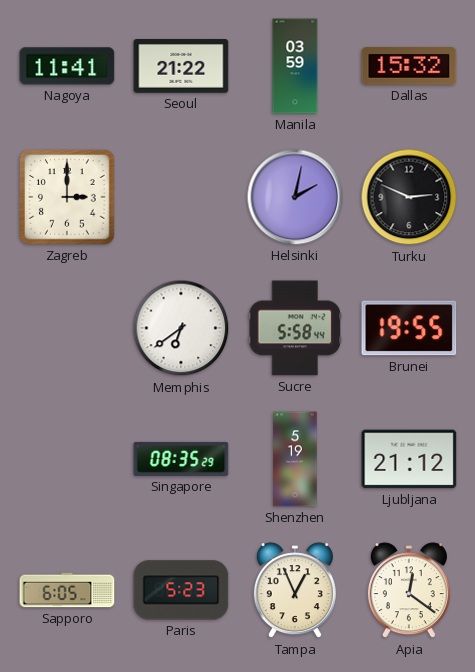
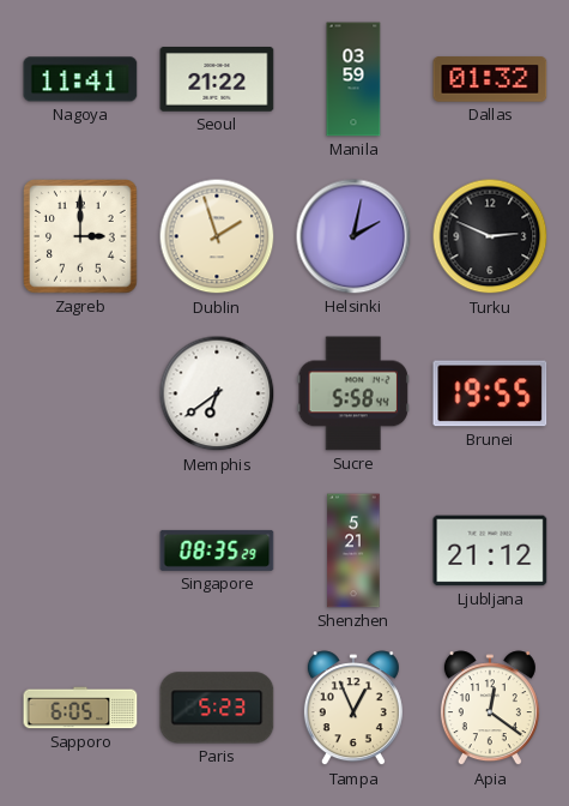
Dallas: 15:32 -> 01:32 (490, 79)
Dublin: none -> 1:57 (217, 236)
Shenzhen: 5:19 -> 5:21 (353, 551)
